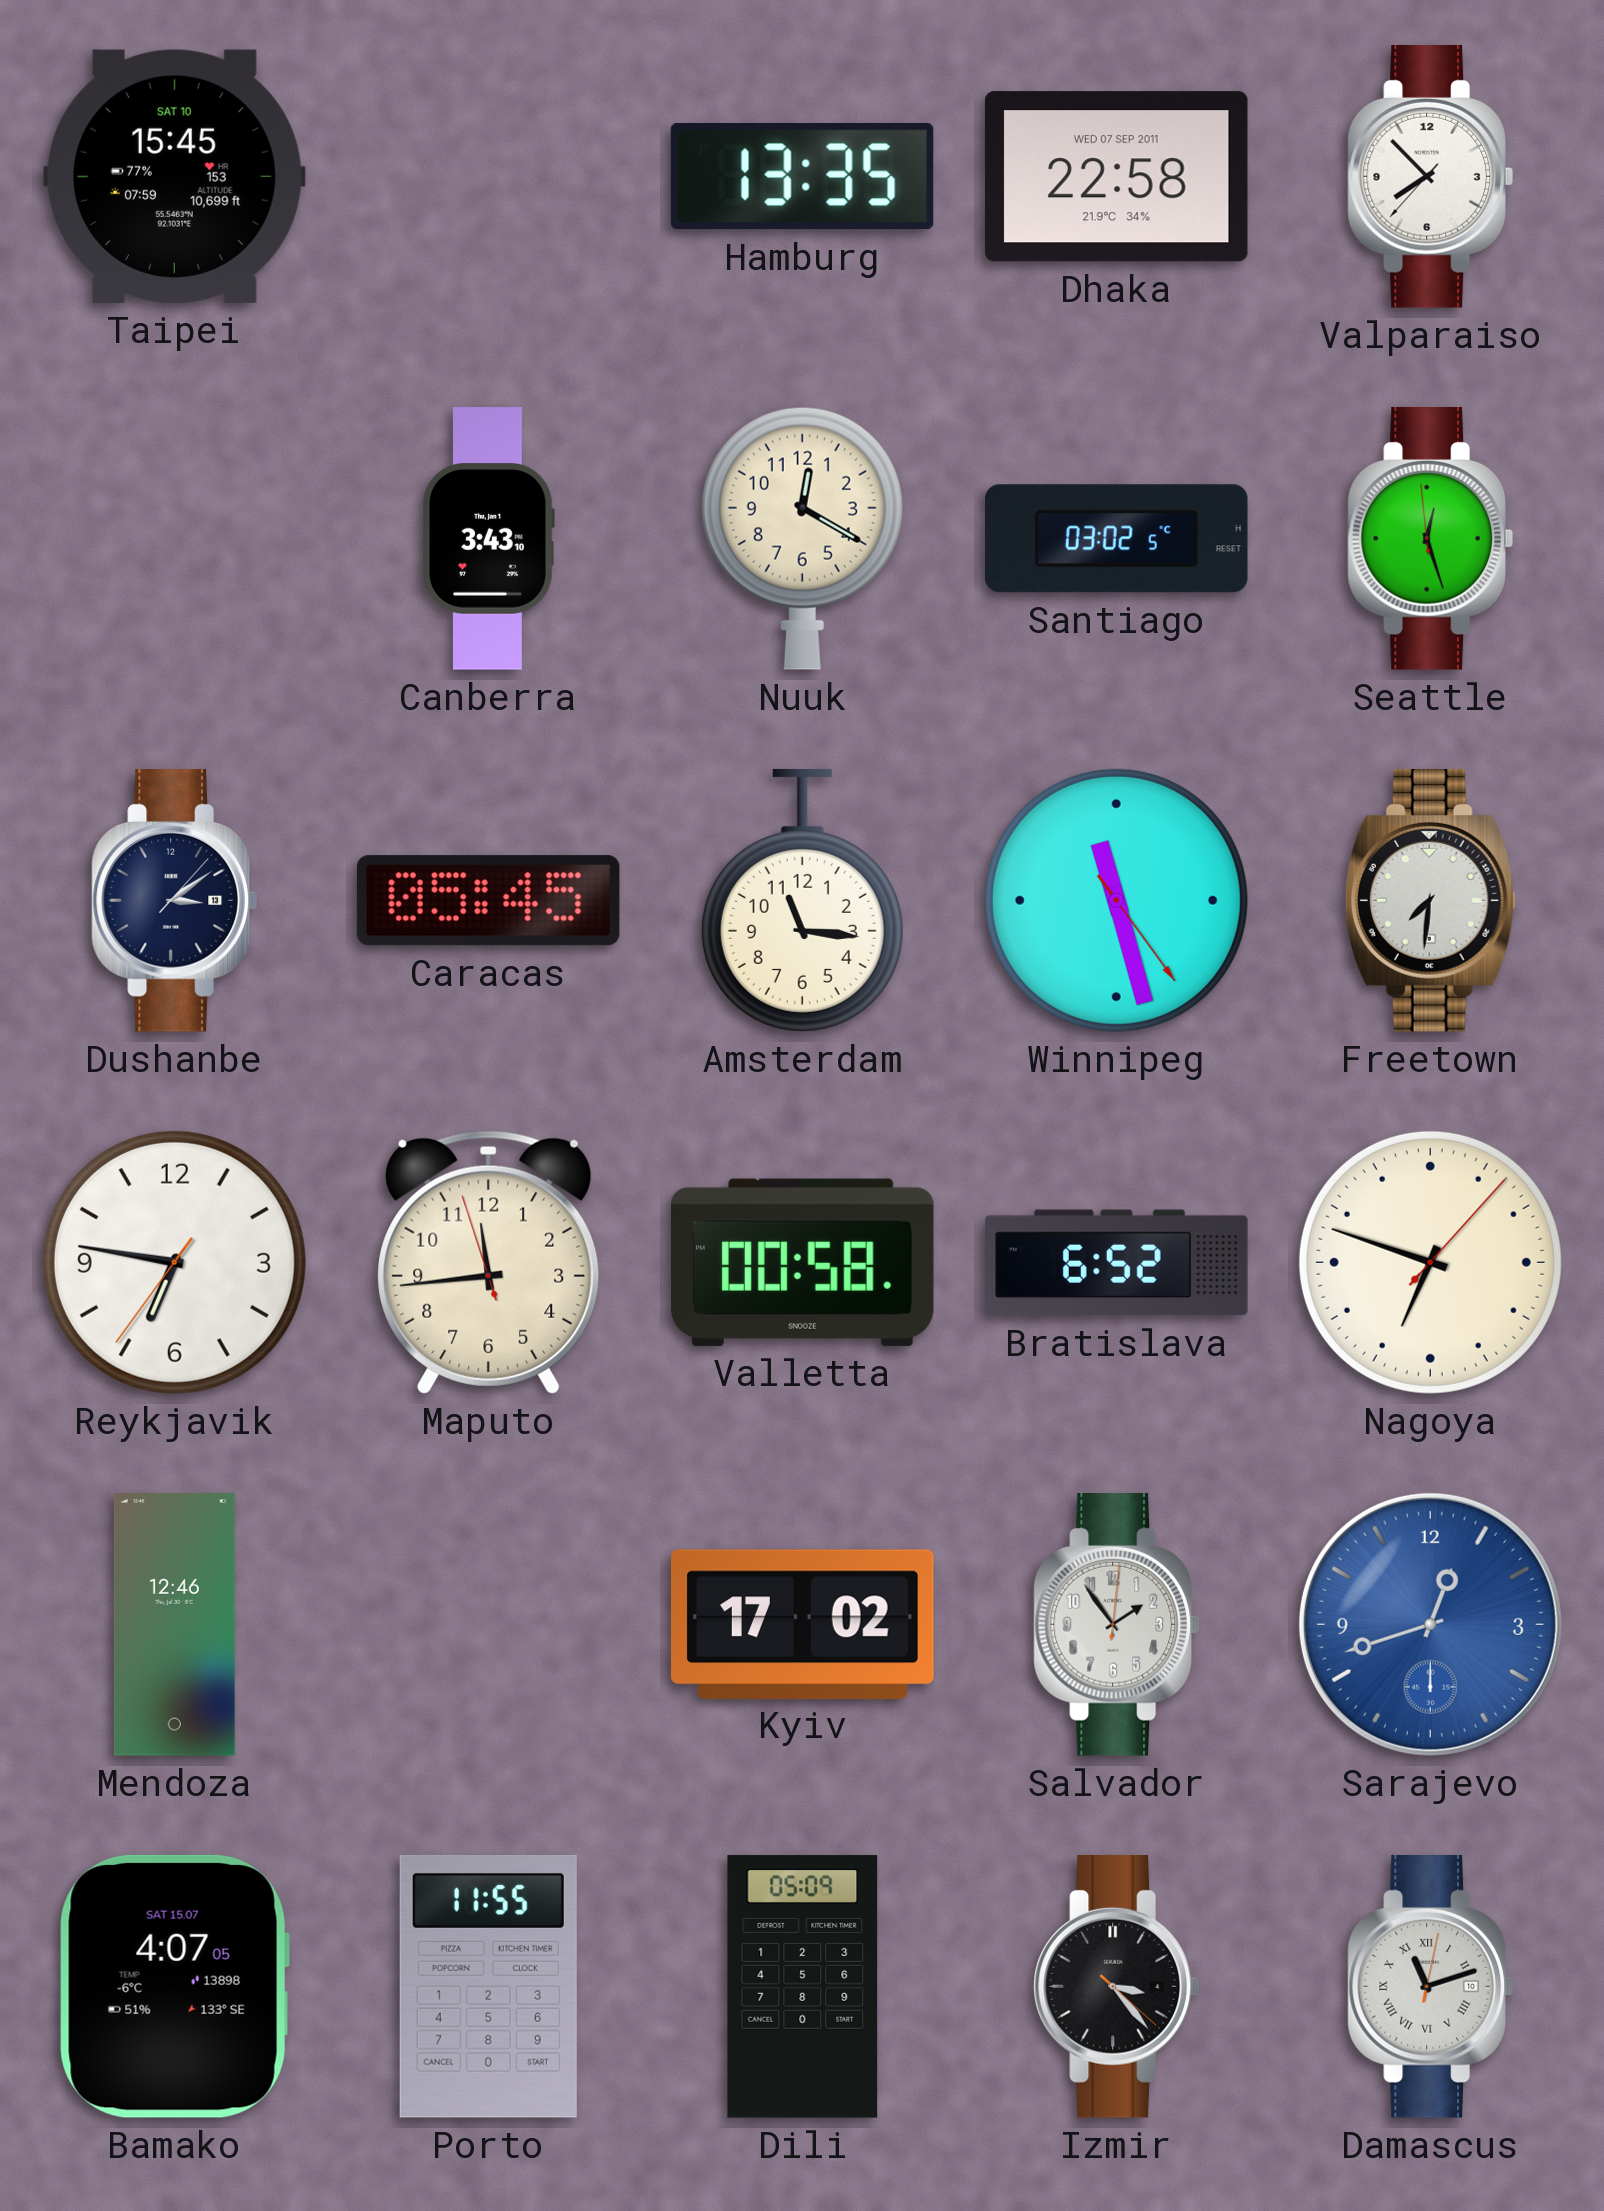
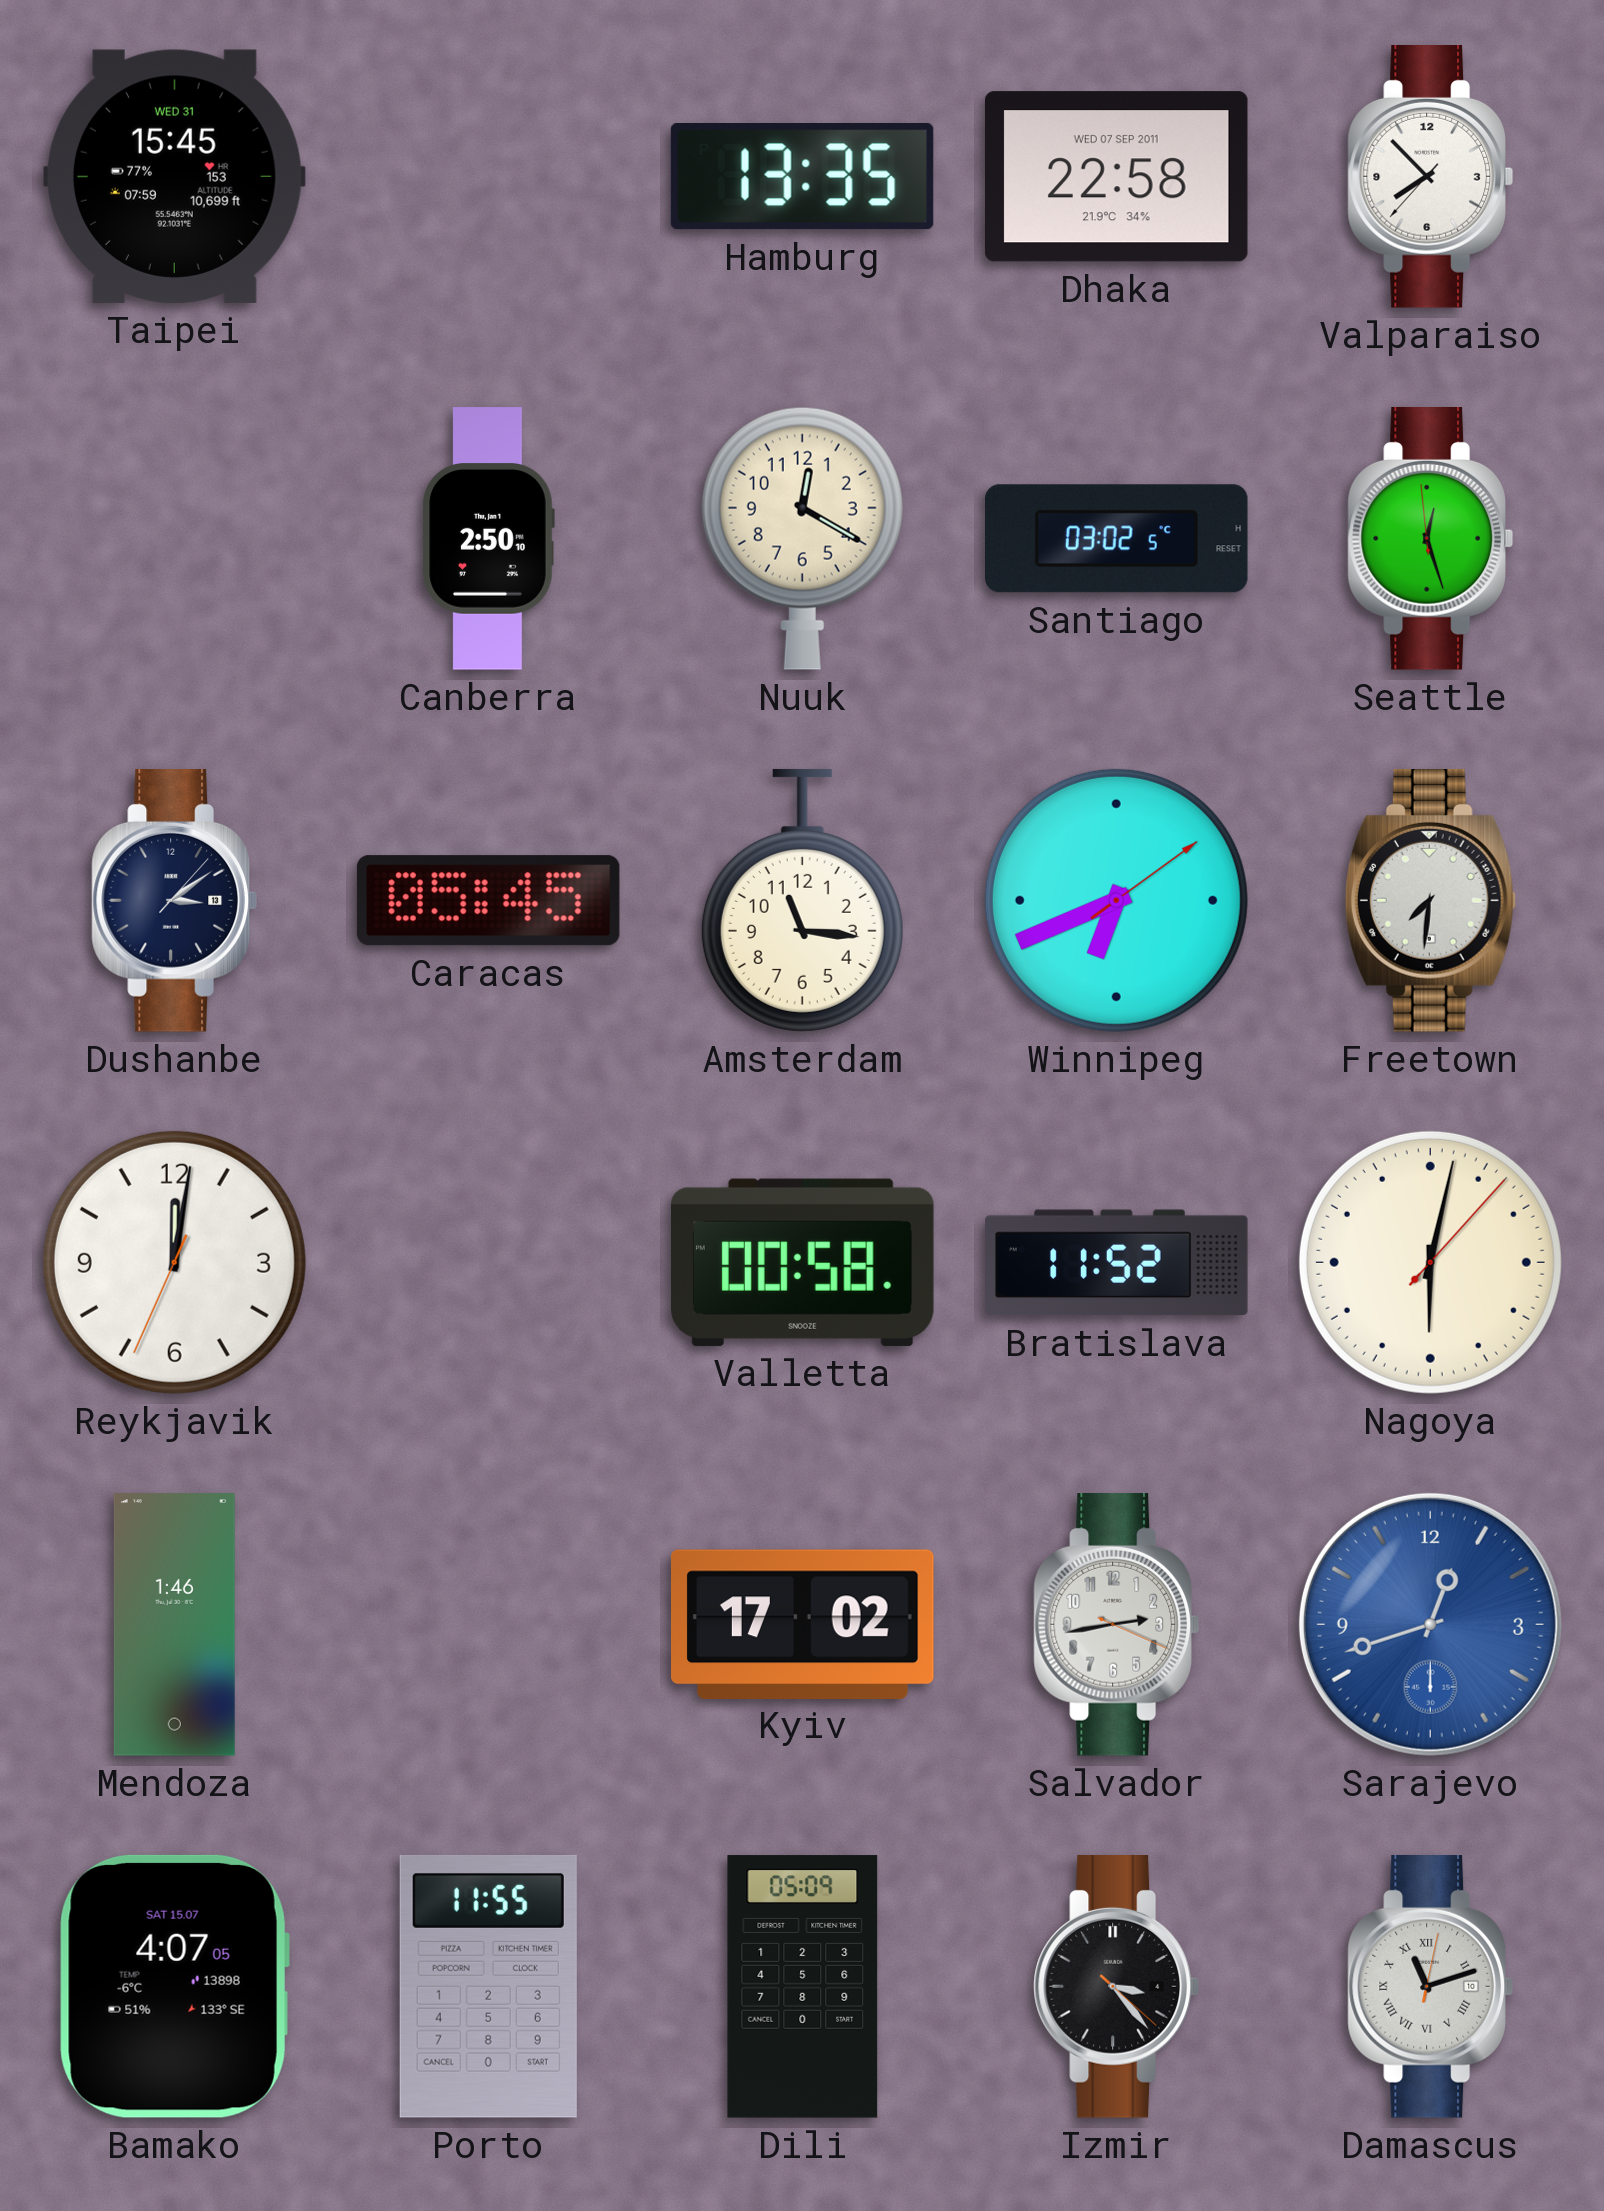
Taipei date: SAT 10 -> WED 31 (174, 176)
Canberra: 3:43 -> 2:50 (488, 539)
Winnipeg: 11:27 -> 6:41 (1116, 900)
Reykjavik: 6:46 -> 12:01 (174, 1262)
Maputo: 11:43 -> none (489, 1262)
Bratislava: 6:52 -> 11:52 (1117, 1263)
Nagoya: 6:48 -> 6:02 (1430, 1262)
Mendoza: 12:46 -> 1:46 (174, 1625)
Salvador: 1:54 -> 2:43 (1116, 1625)
